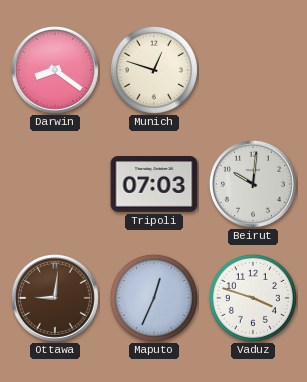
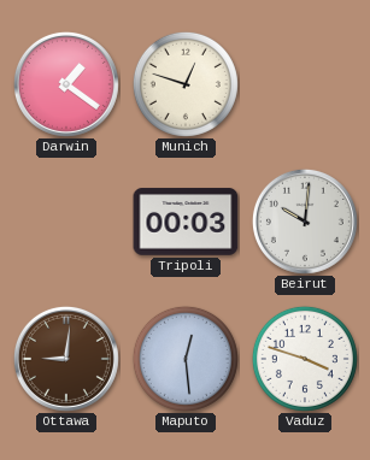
Darwin: 8:21 -> 1:21 (66, 84)
Tripoli: 07:03 -> 00:03 (186, 222)
Maputo: 12:34 -> 12:29 (186, 359)
